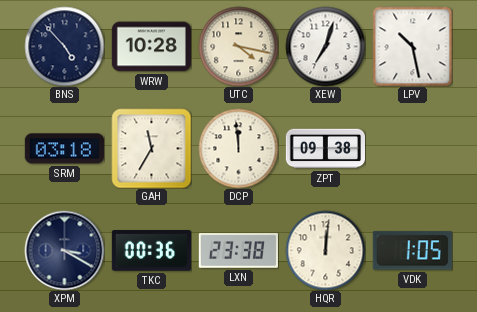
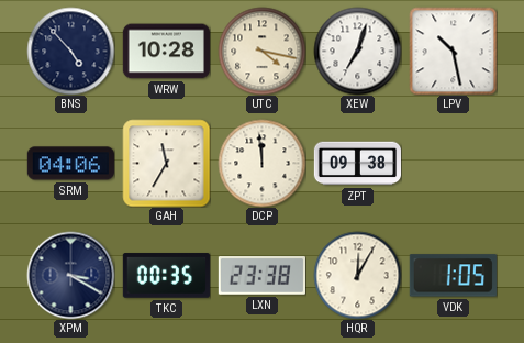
SRM: 03:18 -> 04:06 (70, 164)
TKC: 00:36 -> 00:35 (166, 276)
HQR: 12:01 -> 12:05 (357, 275)
